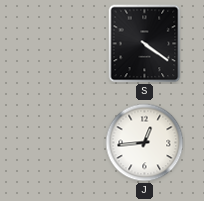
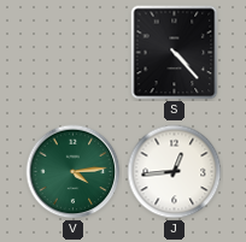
S: 4:21 -> 4:23 (175, 53)
V: none -> 4:14 (74, 172)
